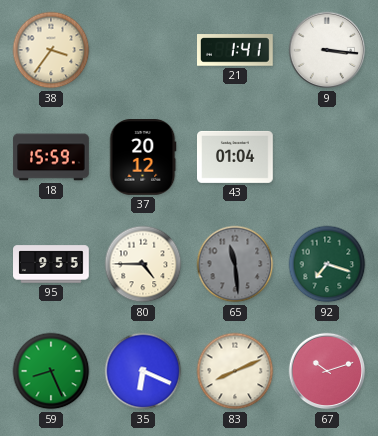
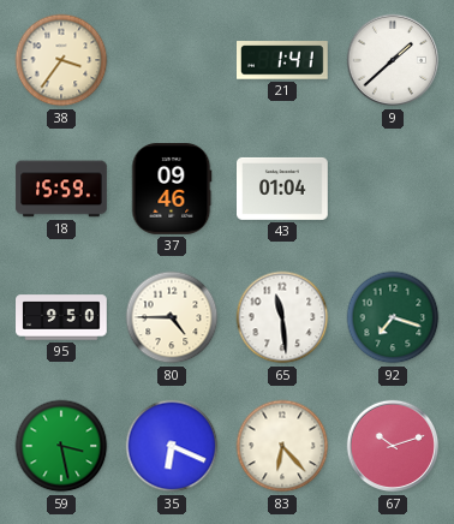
9: 3:16 -> 1:38 (393, 60)
37: 20:12 -> 09:46 (172, 190)
95: 9:55 -> 9:50 (61, 317)
65 dial: grey -> white (282, 317)
59: 8:26 -> 3:28 (61, 446)
83: 8:11 -> 6:23 (282, 446)
